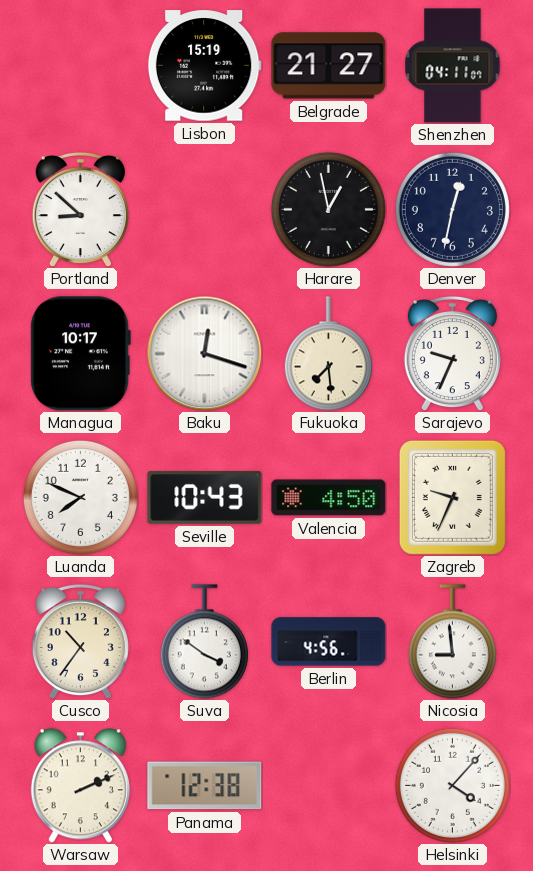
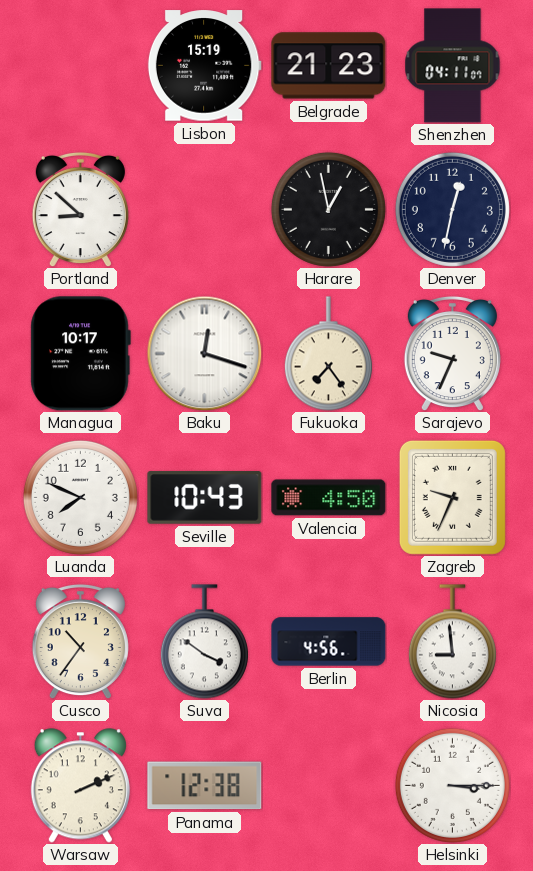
Belgrade: 21:27 -> 21:23 (329, 66)
Fukuoka: 7:29 -> 7:24 (328, 354)
Helsinki: 4:07 -> 3:15 (452, 785)
